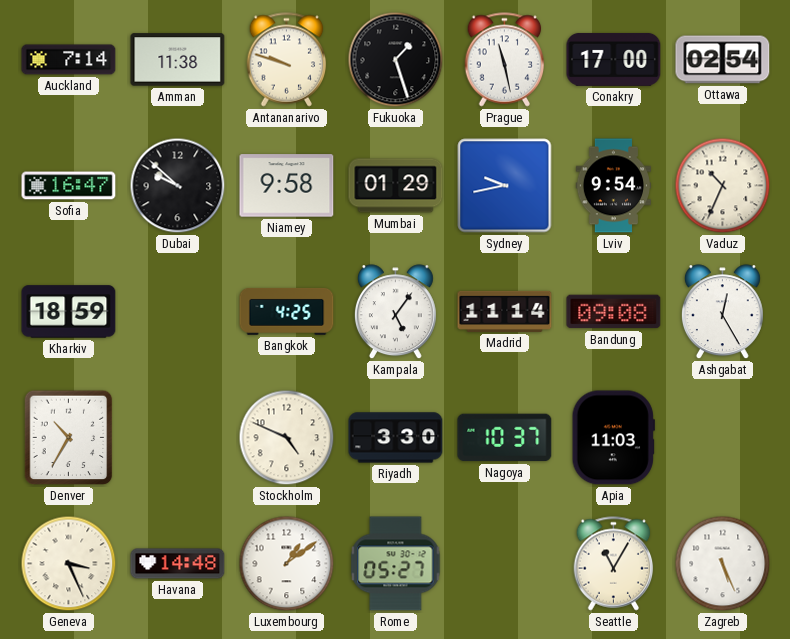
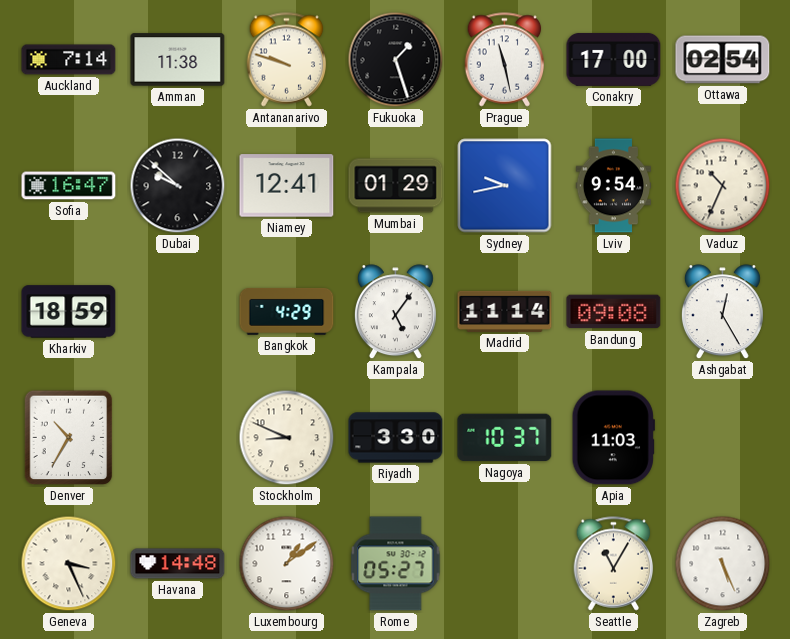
Niamey: 9:58 -> 12:41 (287, 186)
Bangkok: 4:25 -> 4:29 (287, 311)
Stockholm: 4:49 -> 8:49 (287, 438)
